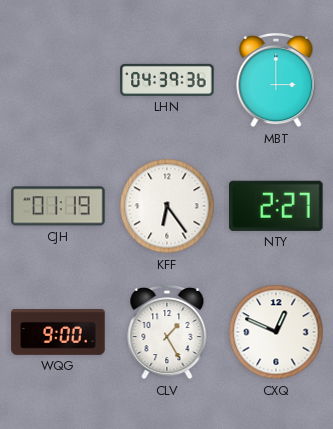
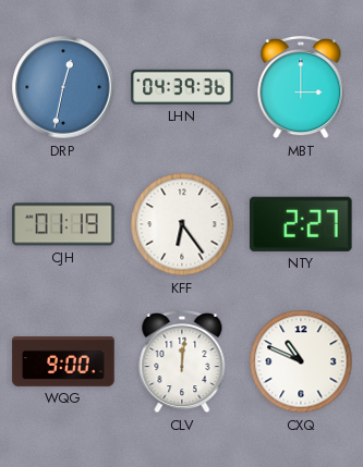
DRP: none -> 12:32 (63, 87)
CLV: 1:25 -> 12:01 (182, 361)
CXQ: 12:49 -> 10:49 (301, 361)
